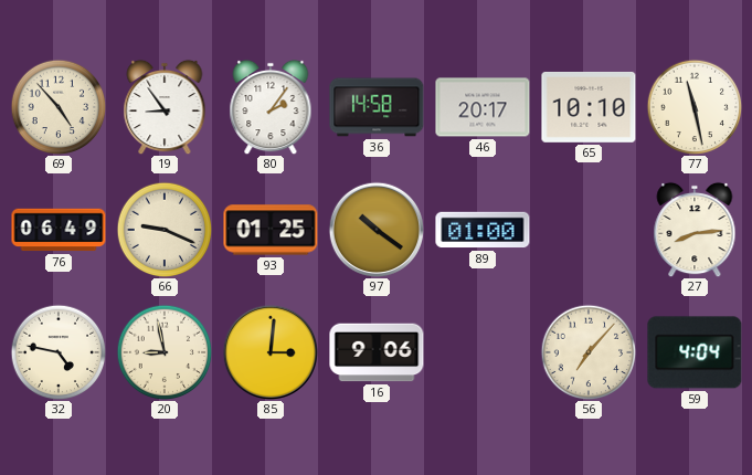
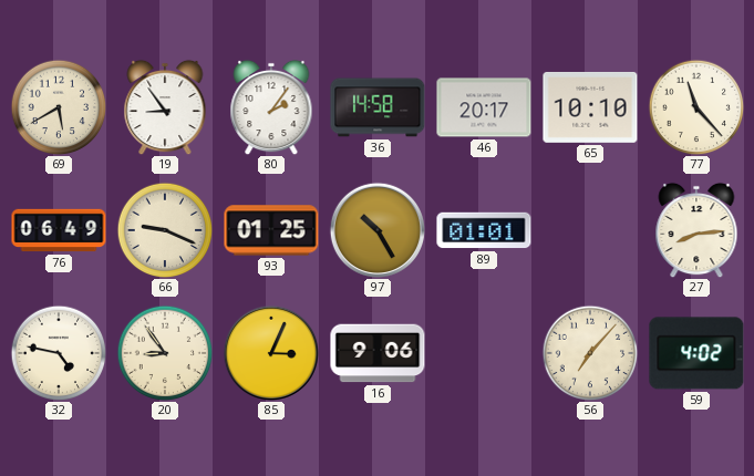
69: 4:53 -> 5:40 (59, 107)
77: 11:28 -> 11:23 (696, 107)
97: 10:21 -> 10:25 (376, 229)
89: 01:00 -> 01:01 (484, 230)
20: 8:58 -> 8:54 (165, 353)
85: 3:01 -> 3:04 (270, 352)
59: 4:04 -> 4:02 (696, 353)
